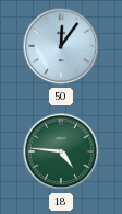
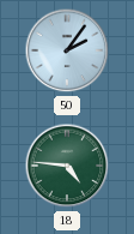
50: 12:06 -> 2:06 (67, 50)
